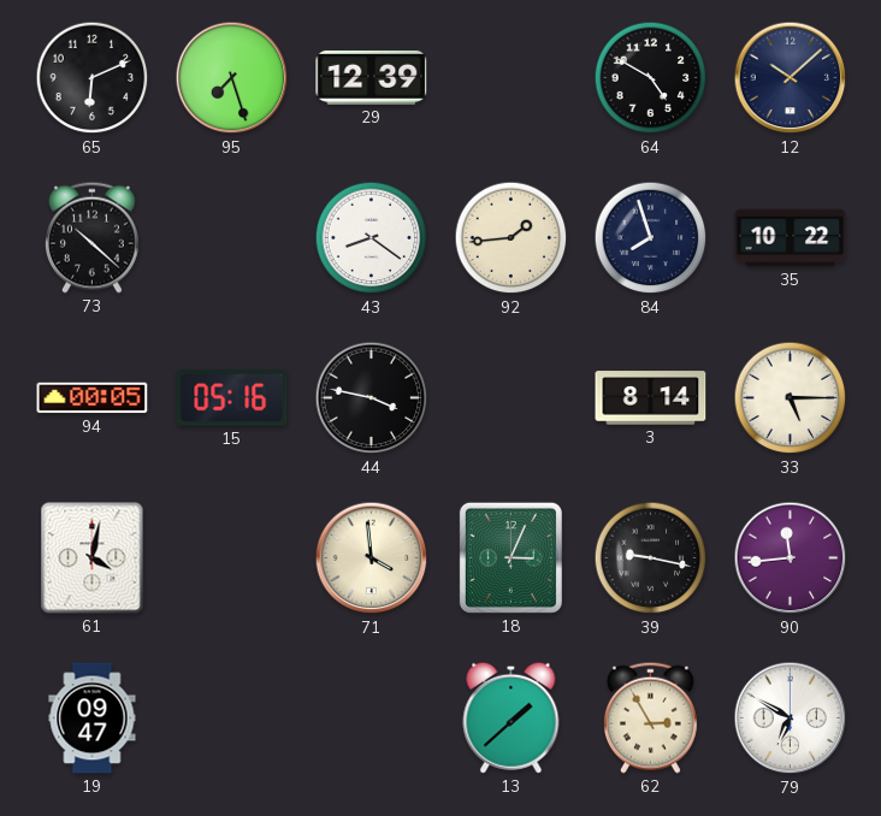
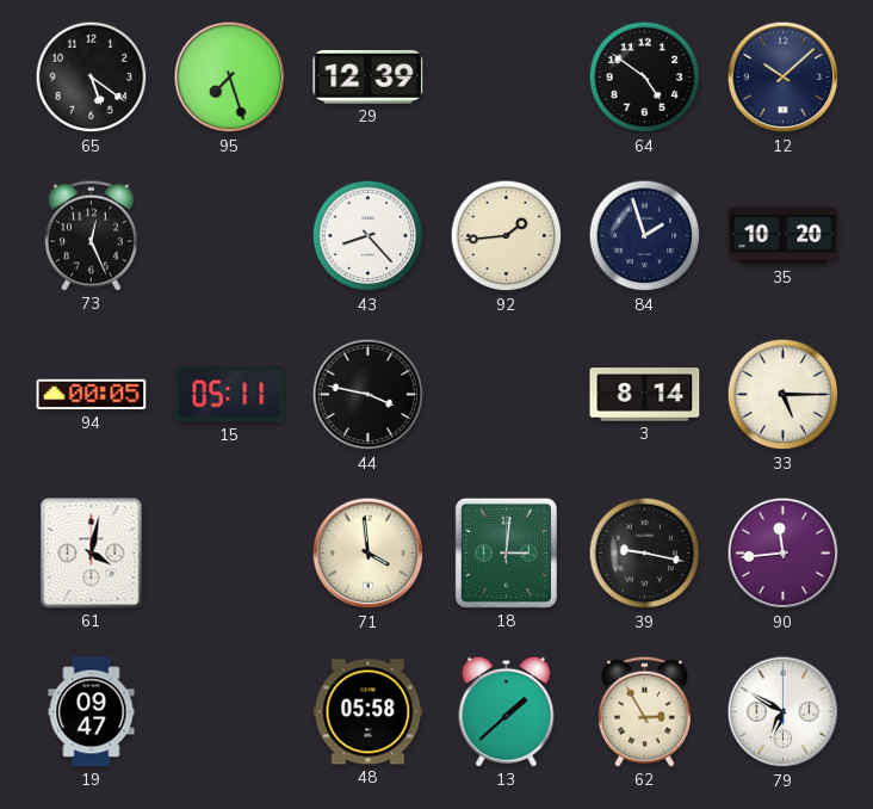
65: 6:11 -> 5:21 (92, 78)
64: 4:50 -> 4:51 (645, 78)
73: 10:22 -> 12:26 (91, 235)
43: 8:21 -> 8:23 (369, 236)
84: 7:57 -> 1:57 (645, 236)
35: 10:22 -> 10:20 (784, 236)
15: 05:16 -> 05:11 (230, 395)
18: 3:04 -> 3:01 (506, 552)
48: none -> 05:58 (369, 712)
